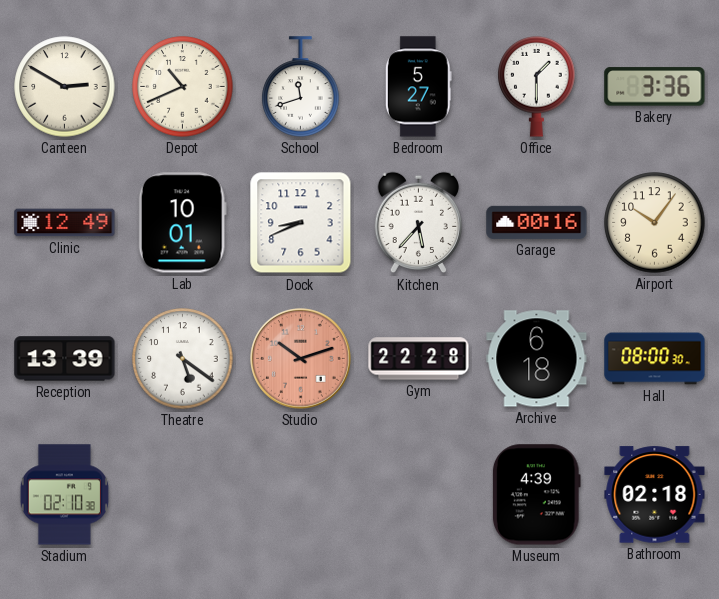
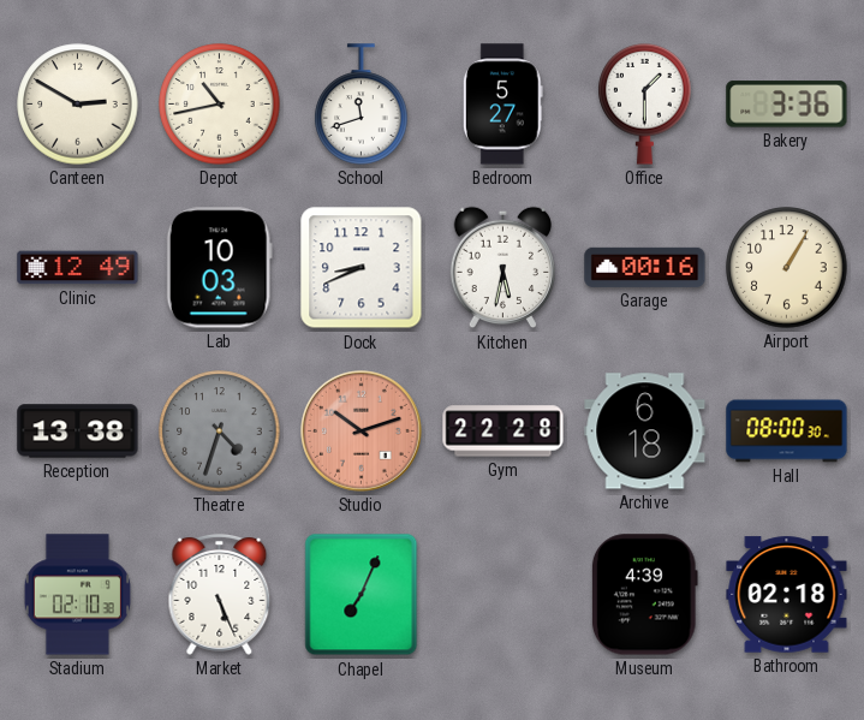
Depot: 10:41 -> 10:43 (220, 105)
Lab: 10:01 -> 10:03 (219, 268)
Kitchen: 5:37 -> 5:32 (502, 268)
Airport: 10:06 -> 1:05 (787, 268)
Reception: 13:39 -> 13:38 (78, 432)
Theatre: 5:21 -> 4:33 (220, 432)
Theatre dial: white -> grey (220, 432)
Market: none -> 5:26 (220, 594)
Chapel: none -> 7:04 (362, 595)
